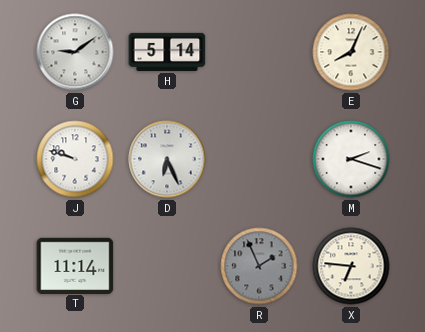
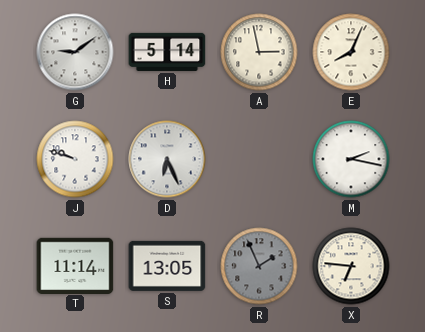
A: none -> 2:58 (259, 52)
M: 2:18 -> 2:17 (351, 159)
S: none -> 13:05 (167, 266)
